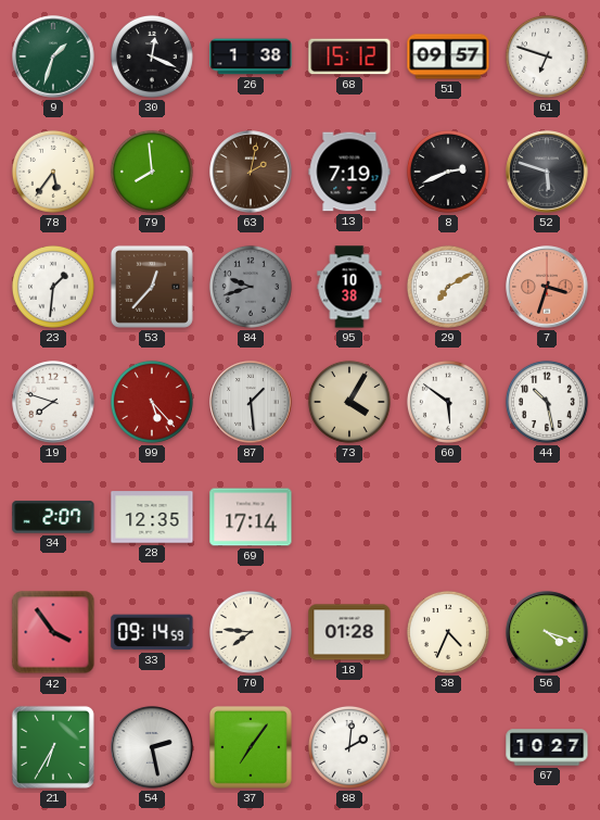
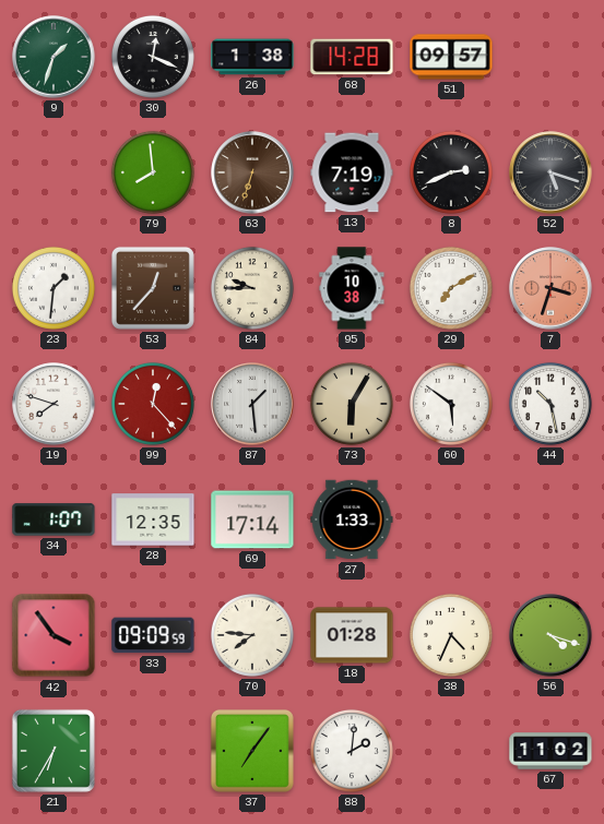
68: 15:12 -> 14:28 (352, 57)
61: 6:48 -> none (547, 56)
78: 5:36 -> none (53, 172)
63: 2:02 -> 6:33 (252, 172)
52: 5:48 -> 5:18 (550, 172)
84: 9:42 -> 9:45 (252, 288)
84 dial: grey -> cream (252, 288)
99: 5:23 -> 12:23 (153, 404)
73: 4:05 -> 6:05 (352, 404)
34: 2:07 -> 1:07 (54, 520)
27: none -> 1:33 (352, 520)
33: 09:14 -> 09:09 (153, 635)
54: 2:28 -> none (152, 747)
67: 10:27 -> 11:02 (550, 751)
